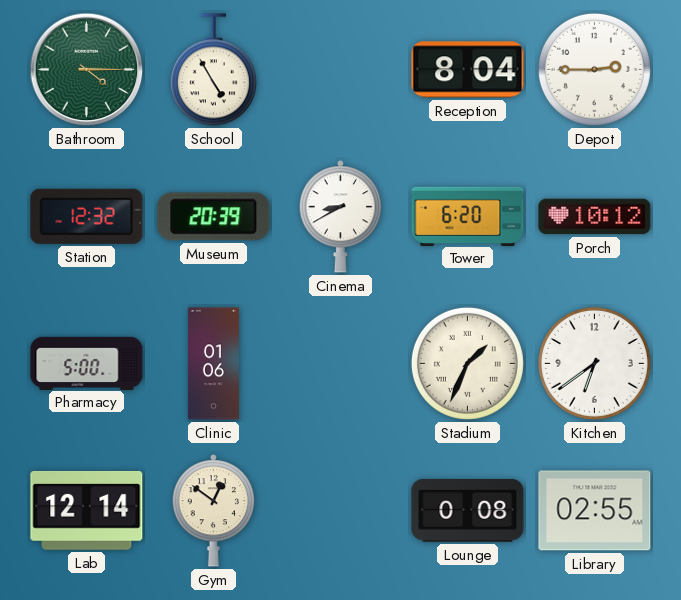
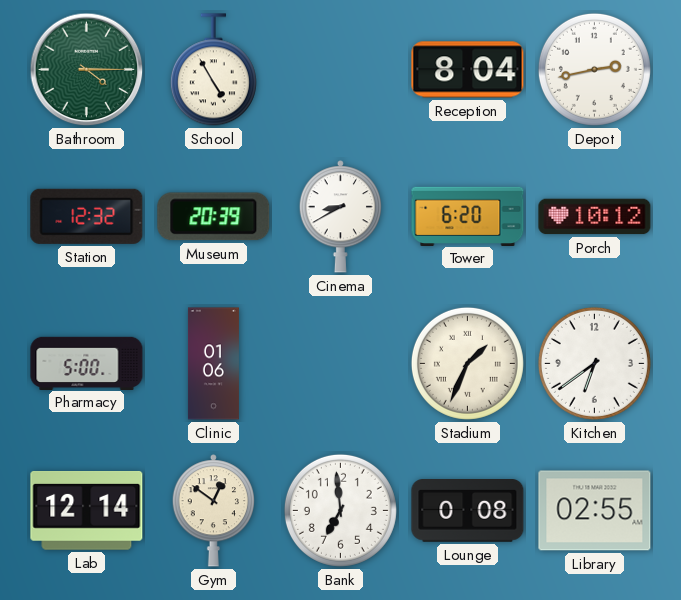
Depot: 2:45 -> 2:43 (594, 69)
Bank: none -> 6:59 (340, 510)
